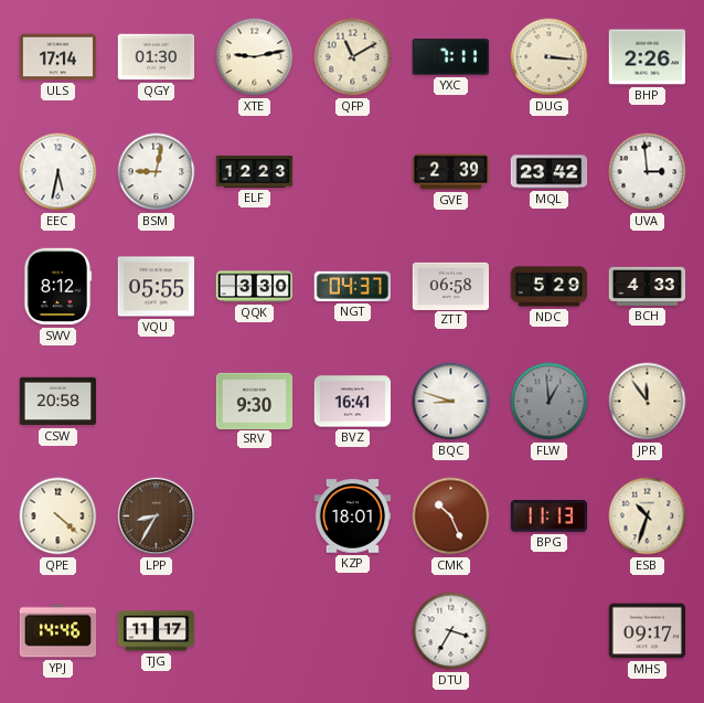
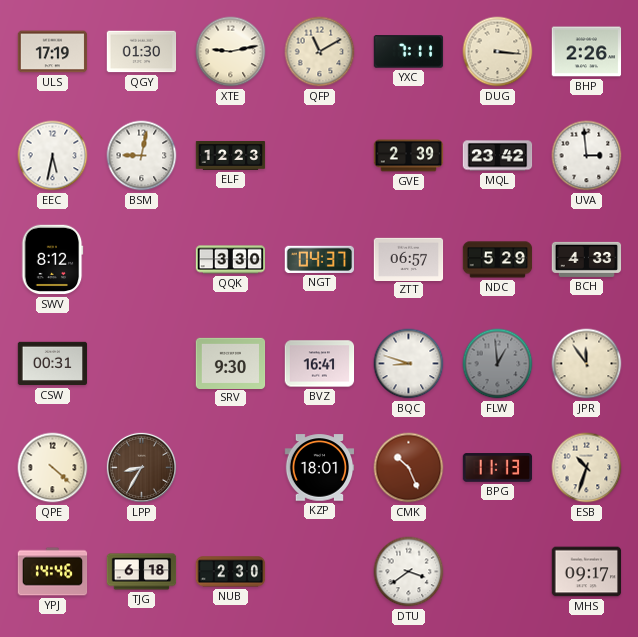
ULS: 17:14 -> 17:19 (53, 52)
VQU: 05:55 -> none (157, 287)
ZTT: 06:58 -> 06:57 (409, 259)
CSW: 20:58 -> 00:31 (53, 364)
TJG: 11:17 -> 6:18 (142, 572)
NUB: none -> 2:30 (231, 572)
DTU: 3:35 -> 3:39 (409, 572)
